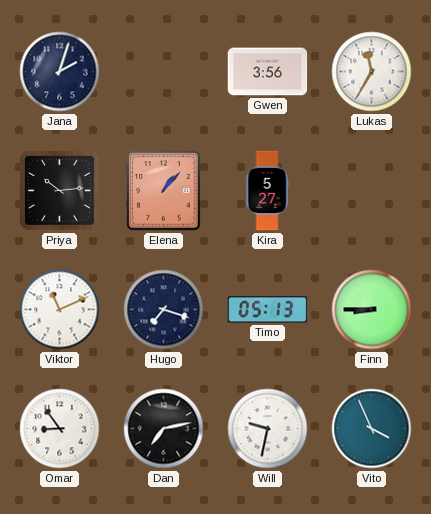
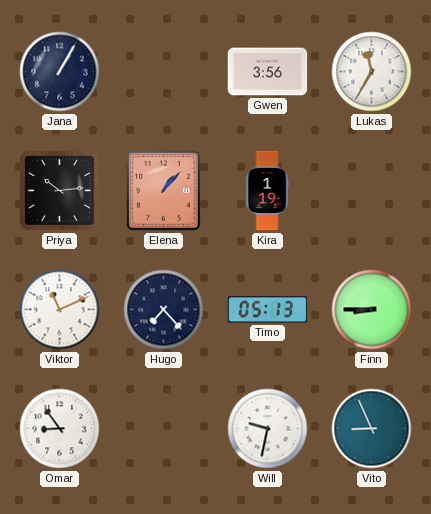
Jana: 2:03 -> 1:05 (60, 72)
Kira: 5:27 -> 1:19 (267, 191)
Hugo: 7:18 -> 7:23 (164, 310)
Dan: 7:13 -> none (164, 429)
Vito: 3:56 -> 8:56 (372, 429)
